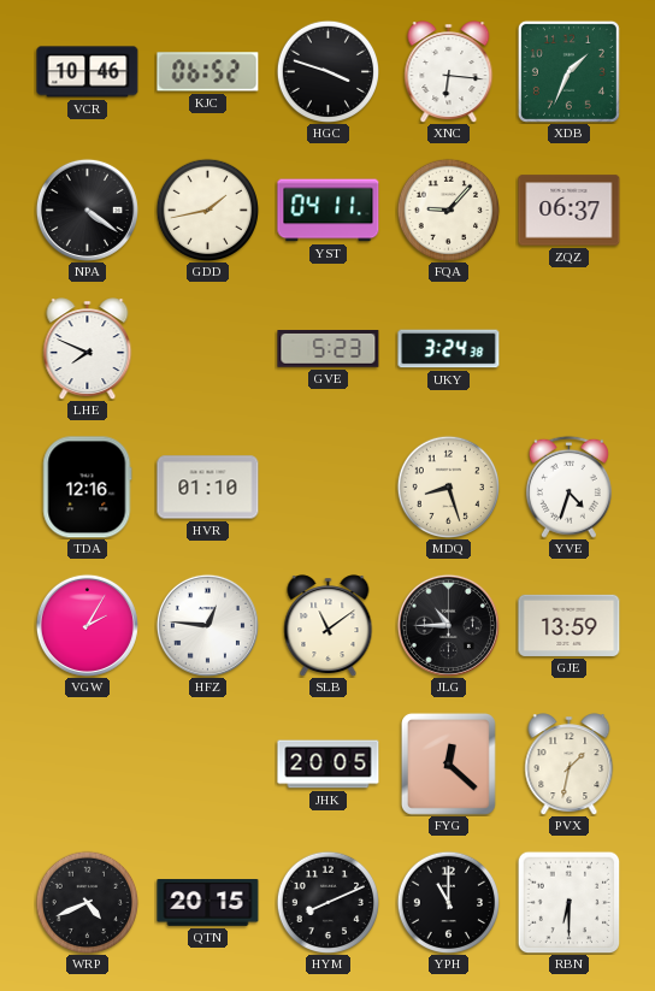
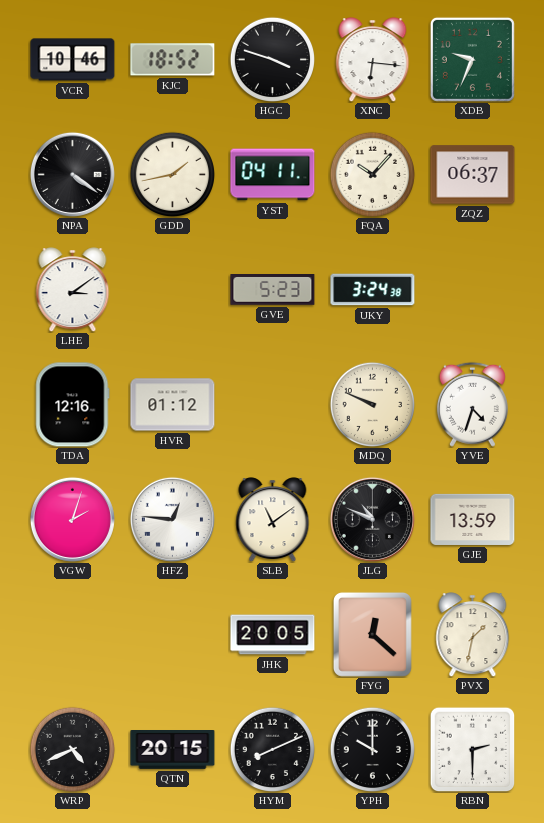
KJC: 06:52 -> 18:52 (173, 60)
XDB: 1:34 -> 9:34 (472, 59)
FQA: 9:07 -> 10:07 (372, 174)
LHE: 7:49 -> 3:09 (73, 290)
HVR: 01:10 -> 01:12 (173, 405)
MDQ: 8:27 -> 9:49 (372, 404)
VGW: 2:05 -> 2:03 (72, 519)
JLG: 10:45 -> 10:49 (372, 519)
YPH: 11:00 -> 10:00 (372, 749)
RBN: 6:30 -> 2:30 (472, 749)
